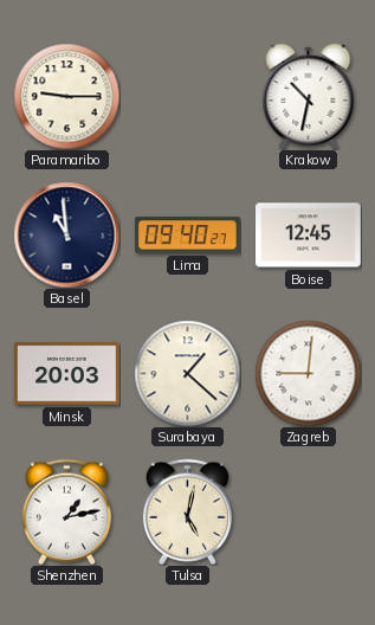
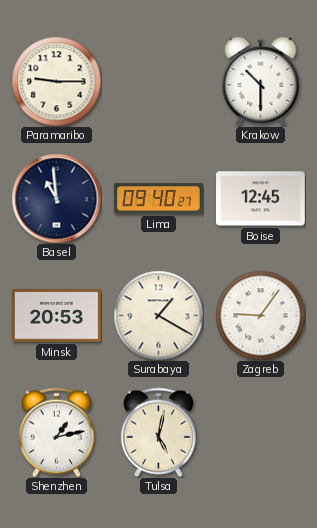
Krakow: 10:32 -> 10:30 (261, 81)
Minsk: 20:03 -> 20:53 (57, 316)
Surabaya: 1:22 -> 1:20 (158, 315)
Zagreb: 9:01 -> 9:06 (260, 315)
